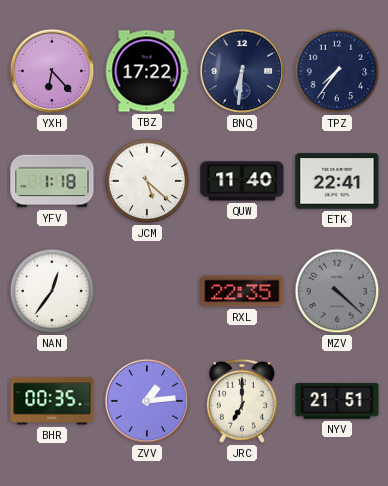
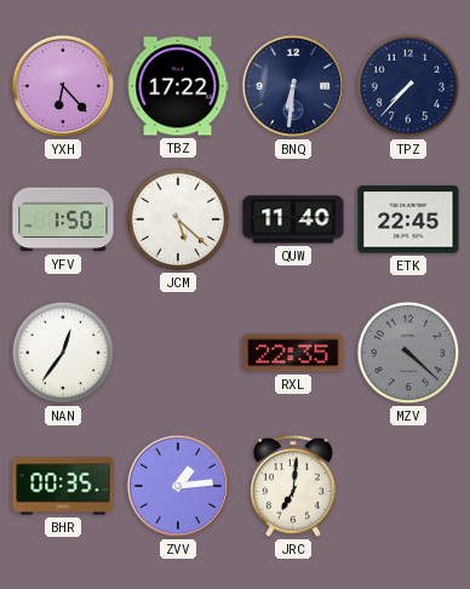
TPZ: 7:36 -> 7:37 (408, 86)
YFV: 1:18 -> 1:50 (63, 219)
ETK: 22:41 -> 22:45 (408, 219)
JRC: 7:00 -> 7:01 (293, 486)
NYV: 21:51 -> none (337, 401)
